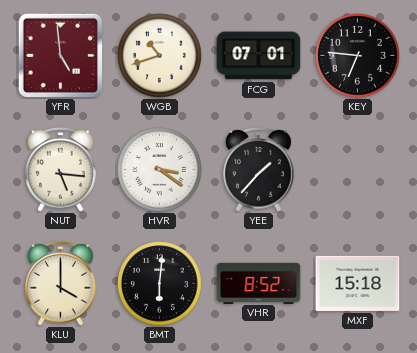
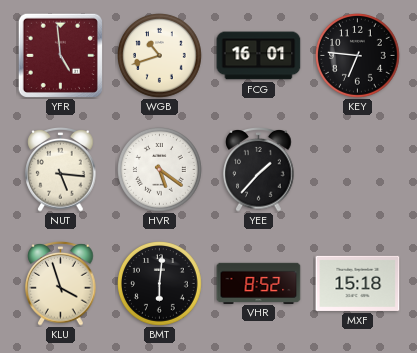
FCG: 07:01 -> 16:01 (259, 56)
HVR: 3:21 -> 5:21 (160, 170)
KLU: 4:00 -> 3:57 (61, 284)
